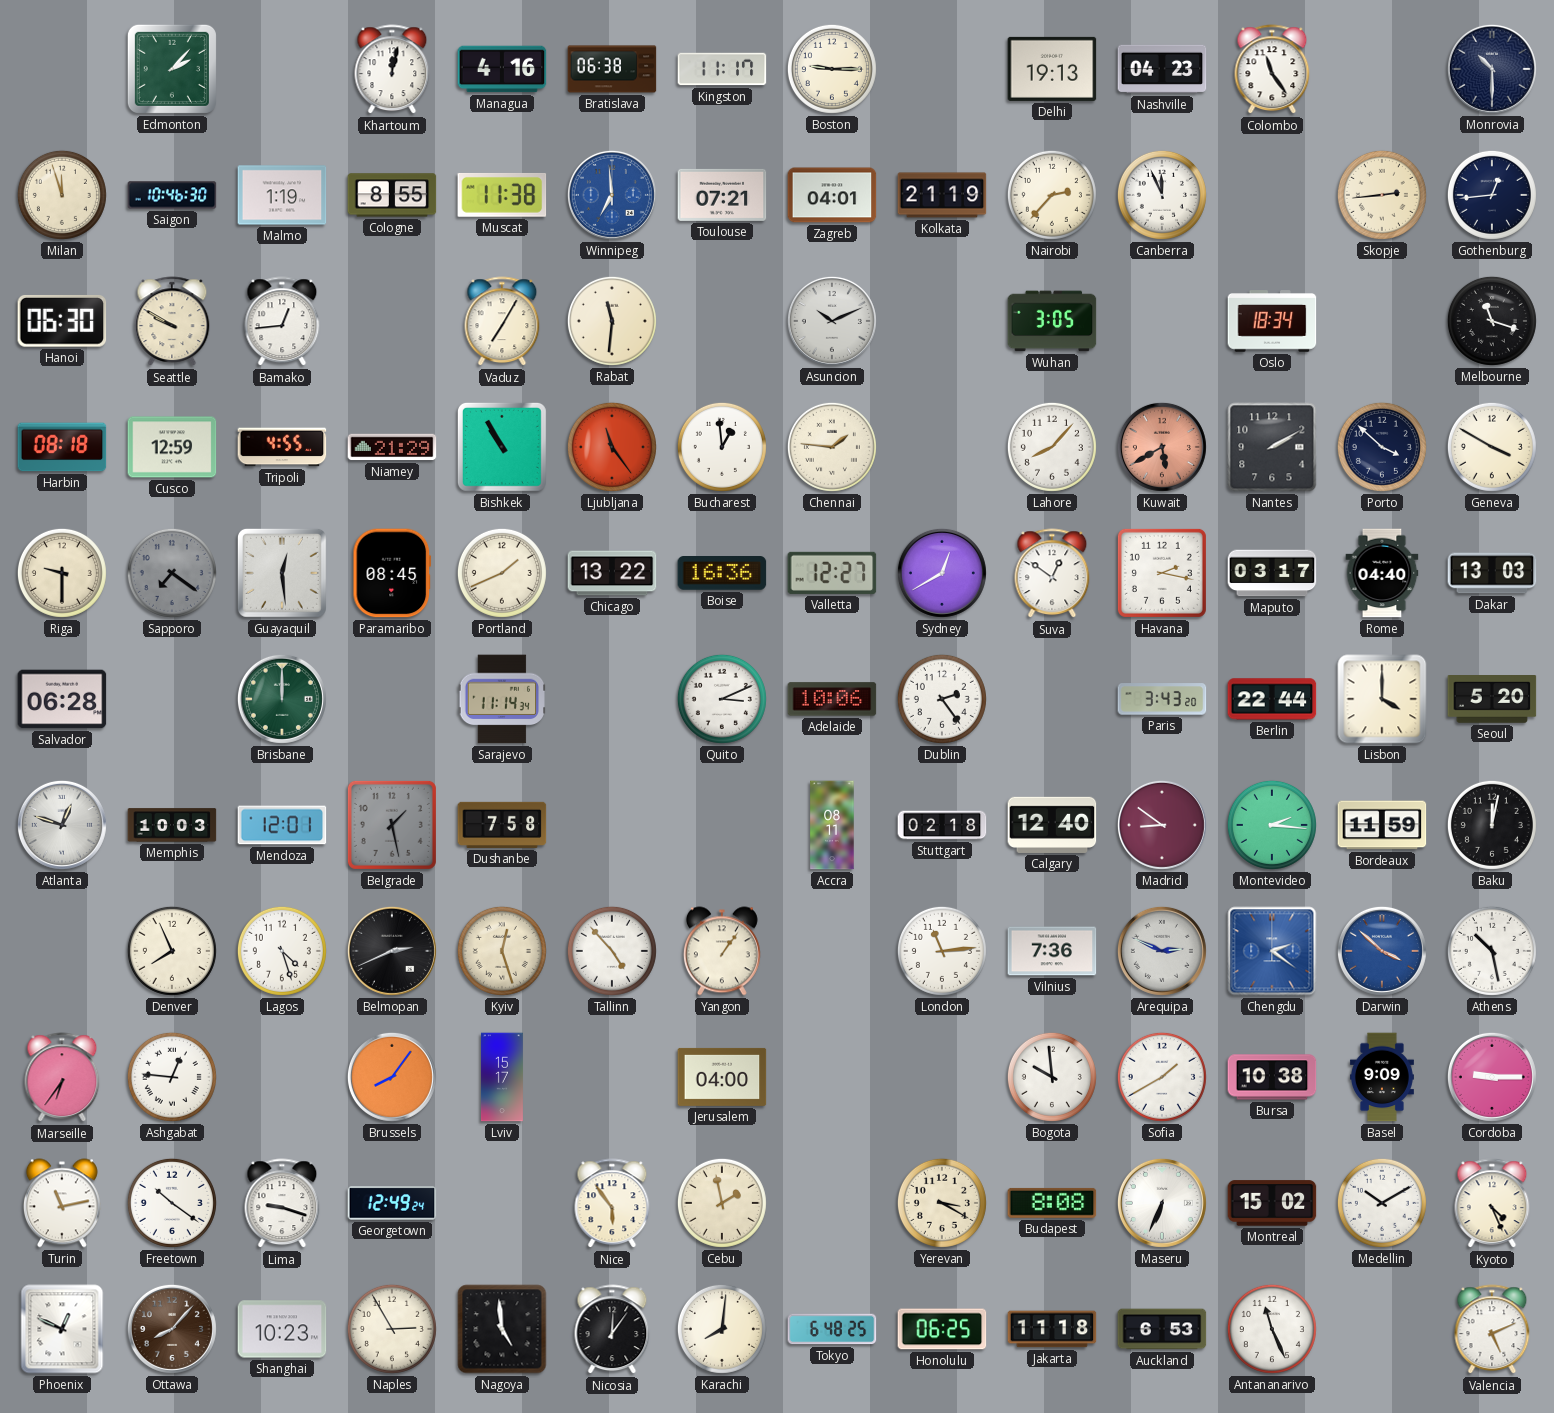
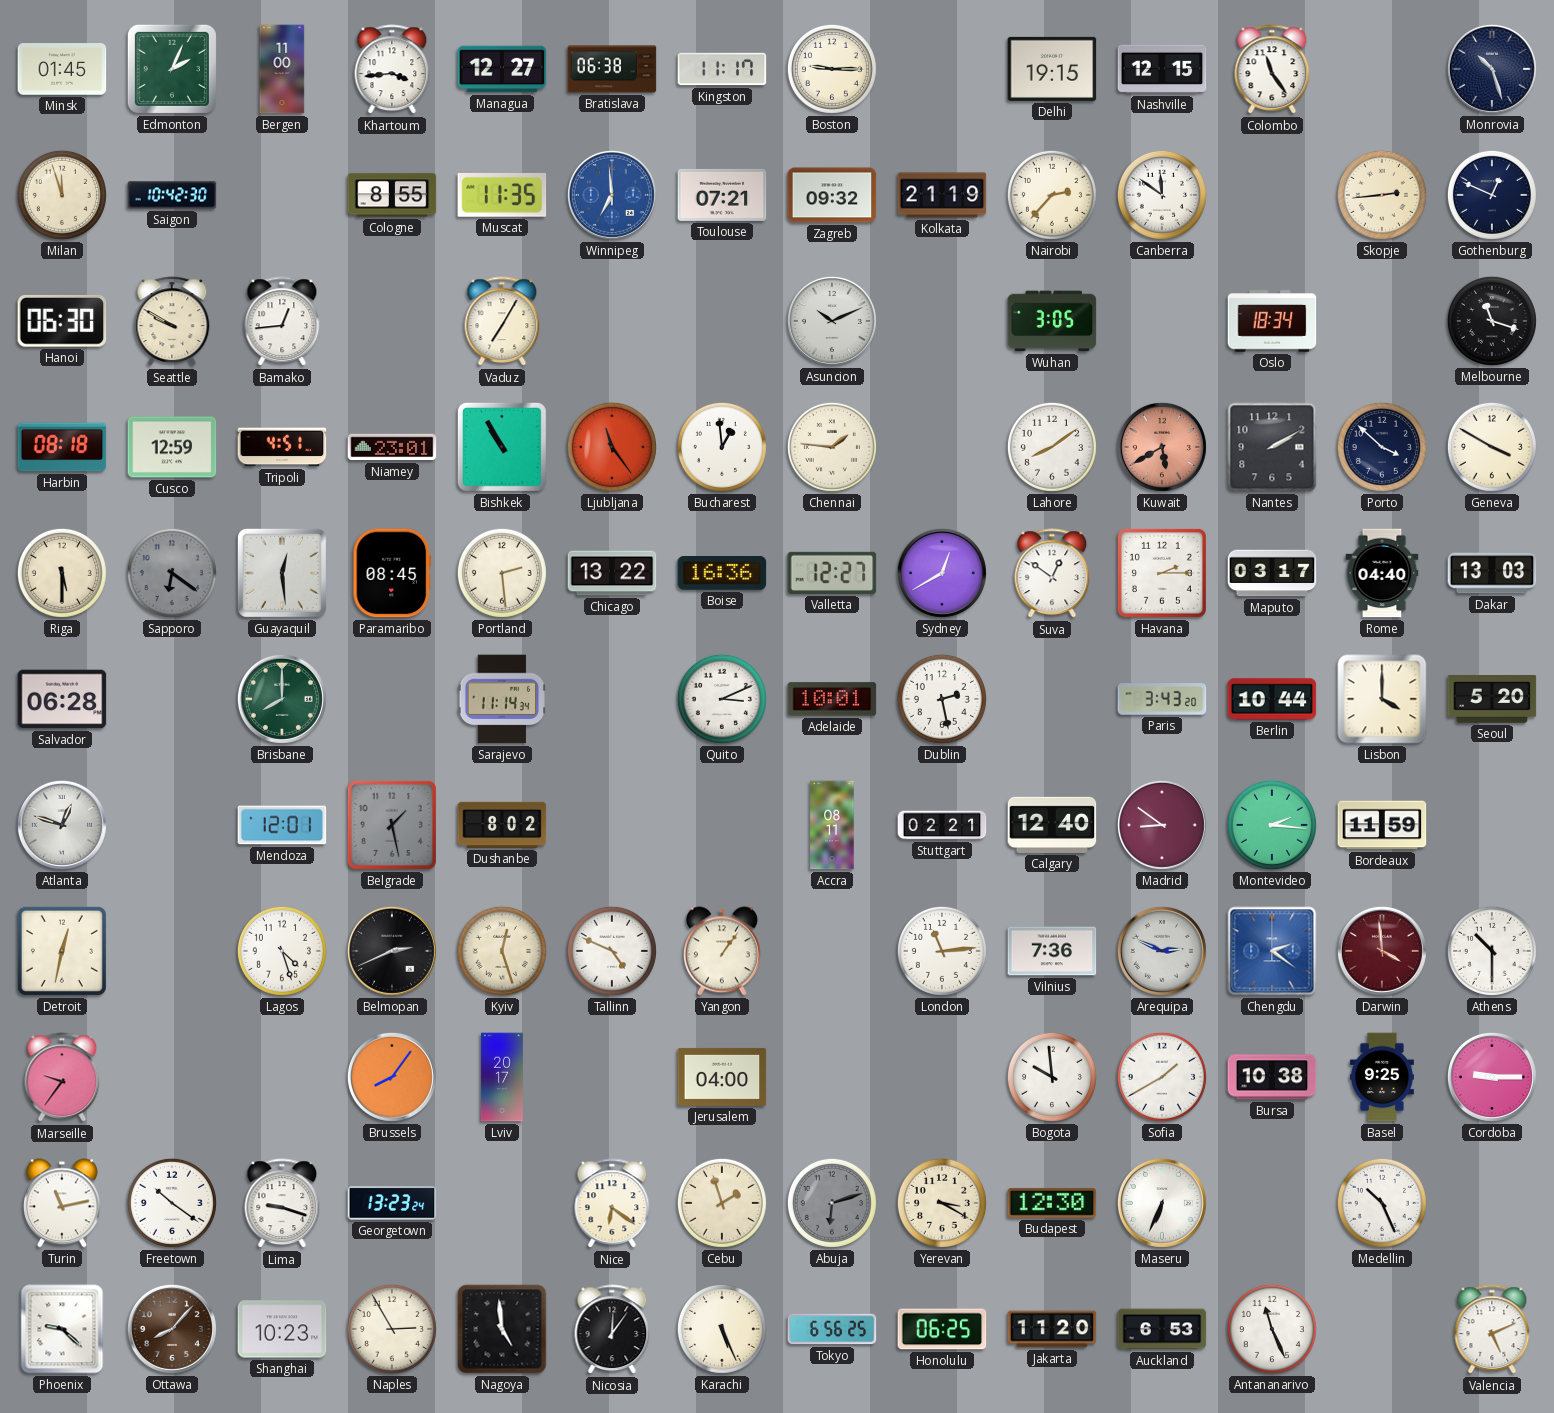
Minsk: none -> 01:45 (62, 69)
Edmonton: 2:07 -> 2:04 (172, 69)
Bergen: none -> 11:00 (282, 69)
Khartoum: 12:02 -> 3:44 (392, 70)
Managua: 4:16 -> 12:27 (502, 69)
Delhi: 19:13 -> 19:15 (1052, 69)
Nashville: 04:23 -> 12:15 (1162, 69)
Monrovia: 10:30 -> 10:27 (1492, 69)
Saigon: 10:46 -> 10:42 (172, 195)
Malmo: 1:19 -> none (282, 195)
Muscat: 11:38 -> 11:35 (502, 195)
Zagreb: 04:01 -> 09:32 (832, 195)
Canberra: 11:56 -> 11:51 (1162, 195)
Gothenburg: 12:44 -> 12:49 (1492, 195)
Rabat: 11:31 -> none (612, 321)
Tripoli: 4:55 -> 4:51 (282, 447)
Niamey: 21:29 -> 23:01 (392, 447)
Lahore: 8:07 -> 8:09 (1052, 447)
Riga: 9:30 -> 5:30 (62, 573)
Sapporo: 7:21 -> 6:21 (172, 573)
Portland: 1:41 -> 2:29 (502, 573)
Havana: 2:17 -> 2:15 (1162, 573)
Brisbane: 12:00 -> 8:00 (282, 699)
Adelaide: 10:06 -> 10:01 (832, 699)
Dublin: 2:24 -> 2:28 (942, 699)
Berlin: 22:44 -> 10:44 (1272, 699)
Memphis: 10:03 -> none (172, 825)
Dushanbe: 7:58 -> 8:02 (502, 825)
Stuttgart: 02:18 -> 02:21 (942, 825)
Baku: 12:02 -> none (1492, 825)
Detroit: none -> 12:32 (62, 951)
Denver: 7:56 -> none (172, 951)
Tallinn: 4:53 -> 4:49 (612, 951)
Darwin: 3:52 -> 3:59 (1382, 951)
Darwin dial: blue -> burgundy (1382, 951)
Athens: 10:28 -> 10:30 (1492, 951)
Marseille: 6:36 -> 9:36 (62, 1078)
Ashgabat: 12:46 -> none (172, 1077)
Lviv: 15:17 -> 20:17 (502, 1077)
Basel: 9:09 -> 9:25 (1382, 1077)
Georgetown: 12:49 -> 13:23 (392, 1203)
Nice: 5:54 -> 6:21 (612, 1204)
Cebu: 1:58 -> 1:57 (722, 1203)
Abuja: none -> 6:12 (832, 1203)
Budapest: 8:08 -> 12:30 (1052, 1203)
Montreal: 15:02 -> none (1272, 1203)
Medellin: 10:10 -> 10:26 (1382, 1203)
Kyoto: 4:26 -> none (1492, 1204)
Phoenix: 12:49 -> 9:22 (62, 1329)
Karachi: 8:01 -> 5:26 (722, 1329)
Tokyo: 6:48 -> 6:56 (832, 1329)
Jakarta: 11:18 -> 11:20 (1052, 1329)
